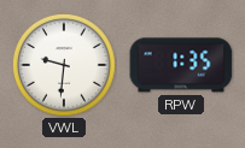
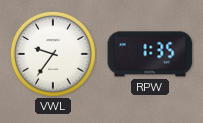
VWL: 9:31 -> 9:36 (53, 54)
